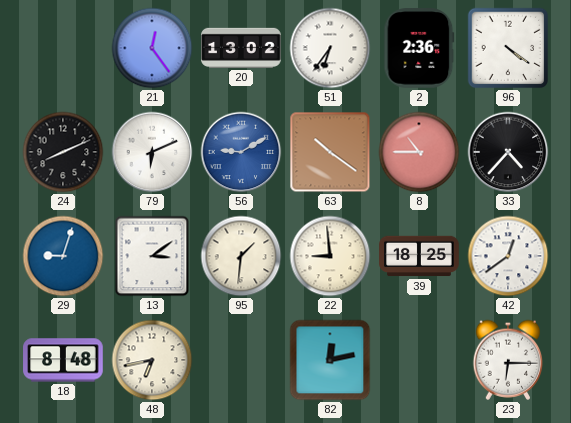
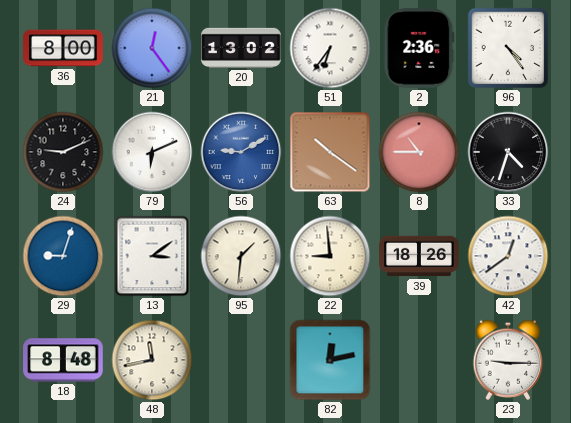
36: none -> 8:00 (63, 48)
96: 4:21 -> 4:24 (508, 48)
24: 8:11 -> 9:11 (63, 152)
33: 4:37 -> 4:33 (508, 152)
39: 18:25 -> 18:26 (419, 256)
48: 6:43 -> 11:43 (152, 360)
23: 6:15 -> 9:15 (508, 360)
